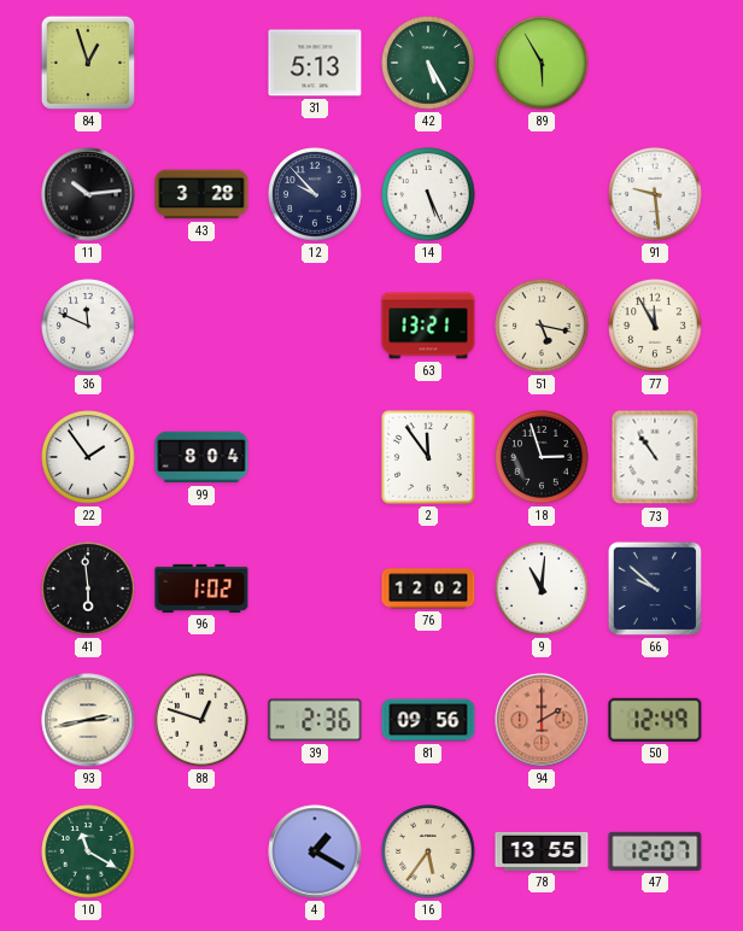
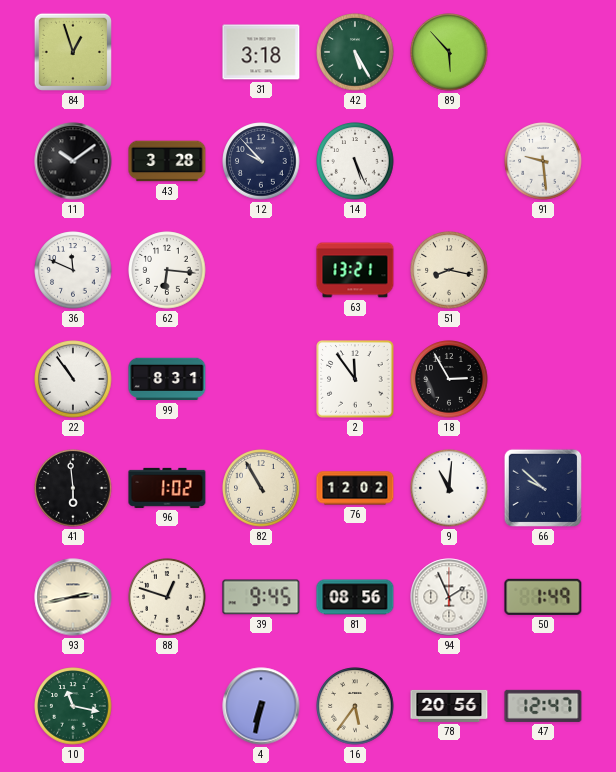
31: 5:13 -> 3:18 (261, 52)
89: 5:55 -> 5:53 (449, 52)
11: 10:14 -> 10:09 (73, 161)
62: none -> 6:16 (167, 270)
51: 5:17 -> 8:17 (449, 270)
77: 11:55 -> none (655, 326)
22: 1:54 -> 10:54 (73, 379)
99: 8:04 -> 8:31 (167, 379)
18: 2:57 -> 2:55 (449, 379)
73: 10:54 -> none (655, 457)
82: none -> 10:55 (261, 488)
39: 2:36 -> 9:45 (261, 597)
81: 09:56 -> 08:56 (355, 597)
94: 2:00 -> 1:56 (449, 597)
94 dial: salmon -> white (449, 597)
50: 12:49 -> 1:49 (543, 597)
10: 11:20 -> 11:17 (73, 706)
4: 1:20 -> 6:32 (261, 706)
78: 13:55 -> 20:56 (449, 706)
47: 12:07 -> 12:47 (543, 706)
